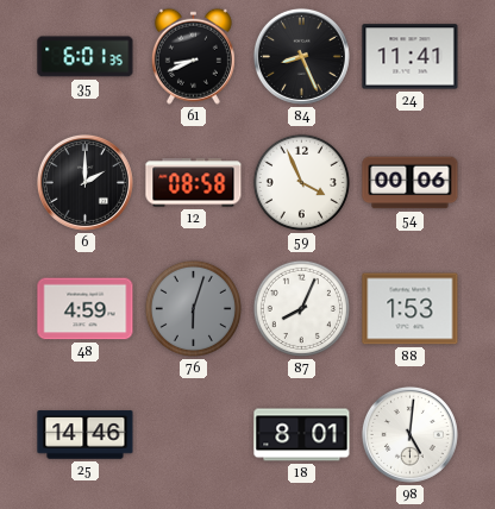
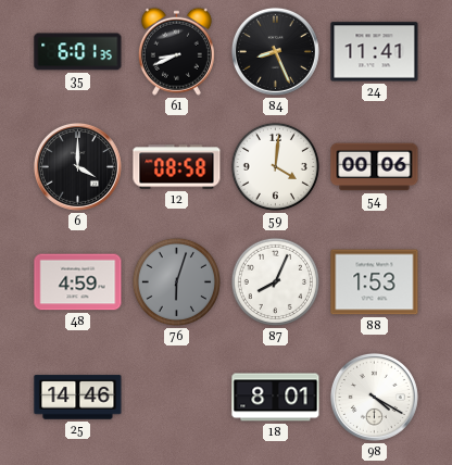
6: 2:00 -> 4:00 (77, 166)
59: 3:56 -> 4:01 (275, 166)
98: 5:01 -> 4:20 (374, 397)
